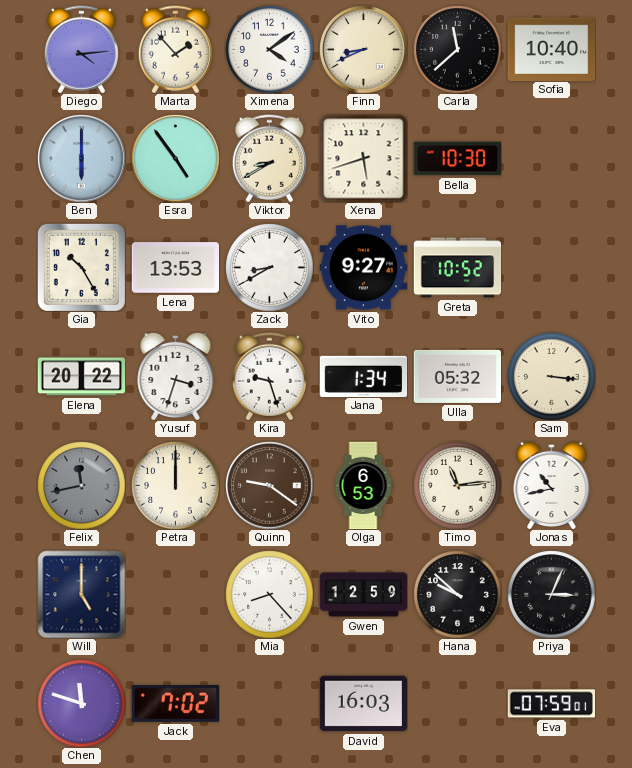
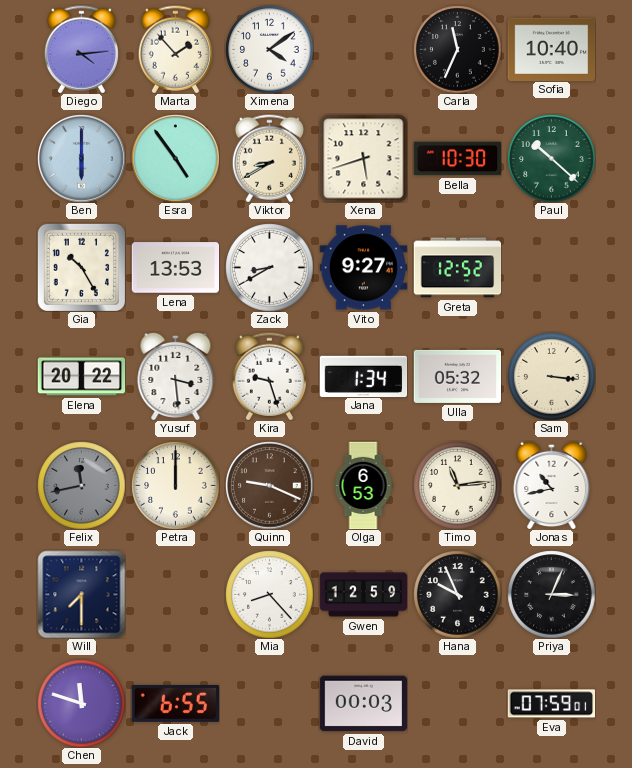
Finn: 8:41 -> none (363, 49)
Carla: 11:38 -> 11:34 (457, 49)
Paul: none -> 10:22 (551, 158)
Greta: 10:52 -> 12:52 (457, 268)
Yusuf: 3:33 -> 3:29 (176, 376)
Quinn: 9:21 -> 9:19 (269, 485)
Will: 5:00 -> 7:30 (81, 594)
Hana: 9:52 -> 9:56 (457, 594)
Jack: 7:02 -> 6:55 (175, 703)
David: 16:03 -> 00:03 (363, 704)
